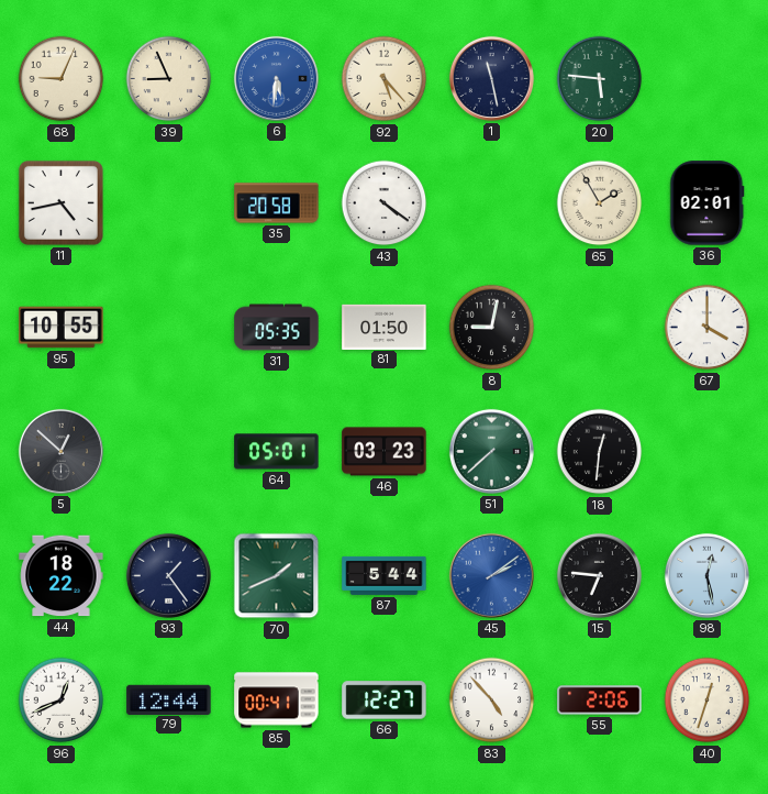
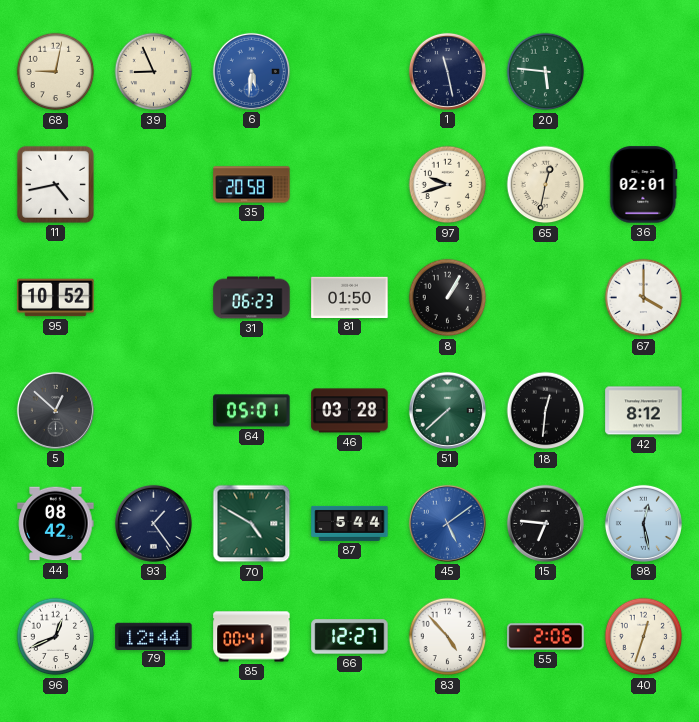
68: 9:04 -> 9:02 (56, 72)
92: 5:23 -> none (385, 79)
43: 4:21 -> none (385, 203)
97: none -> 9:42 (448, 185)
65: 1:55 -> 12:32 (546, 185)
95: 10:55 -> 10:52 (56, 298)
31: 05:35 -> 06:23 (252, 298)
8: 9:02 -> 1:05 (448, 298)
46: 03:23 -> 03:28 (350, 411)
42: none -> 8:12 (644, 411)
44: 18:22 -> 08:42 (56, 524)
70: 1:41 -> 4:50 (252, 524)
45: 2:09 -> 5:09 (447, 523)
